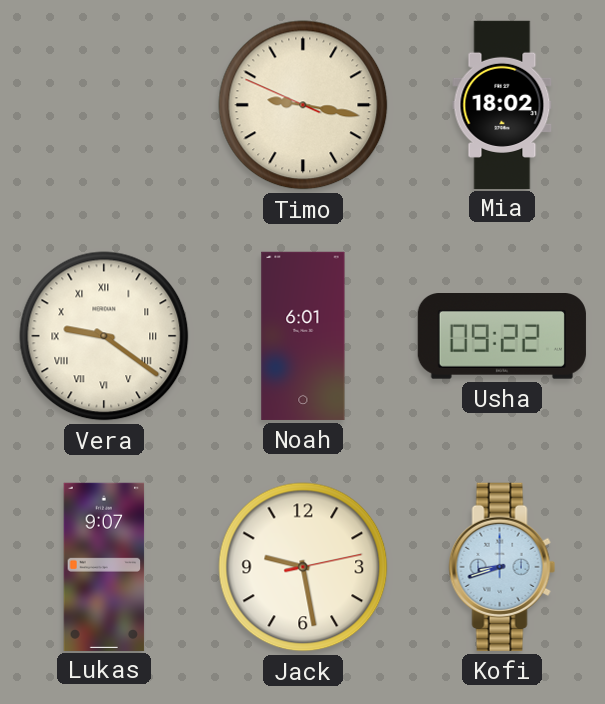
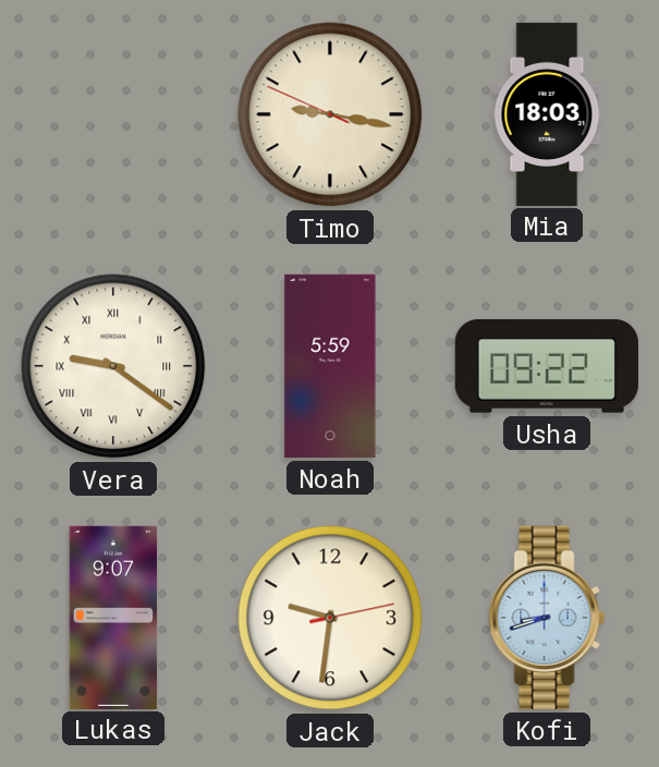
Mia: 18:02 -> 18:03 (547, 113)
Noah: 6:01 -> 5:59 (330, 366)
Jack: 9:28 -> 9:31 (330, 618)
